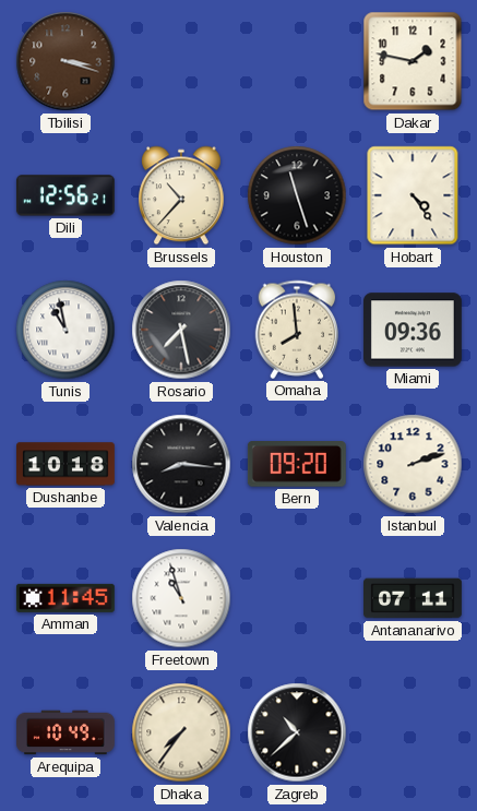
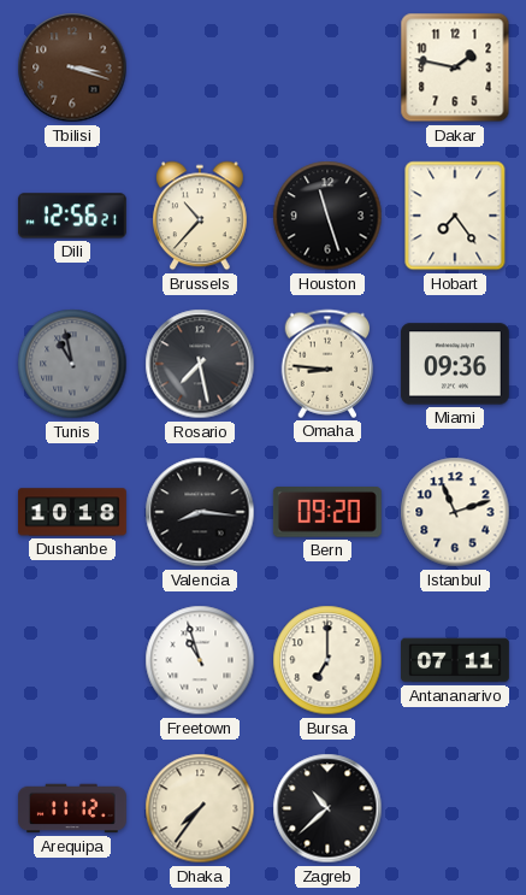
Hobart: 4:24 -> 7:24 (455, 216)
Tunis dial: white -> grey (72, 364)
Omaha: 7:59 -> 8:46 (327, 364)
Istanbul: 2:12 -> 11:12 (455, 512)
Amman: 11:45 -> none (65, 598)
Bursa: none -> 7:00 (327, 660)
Arequipa: 10:49 -> 11:12 (73, 808)
